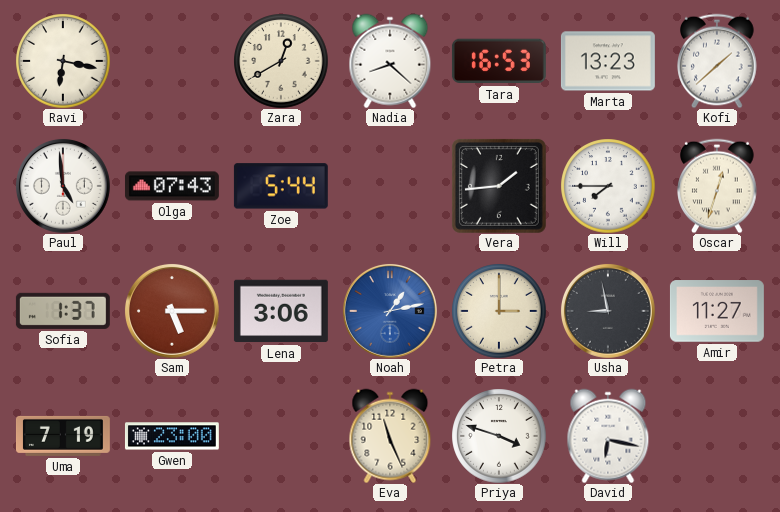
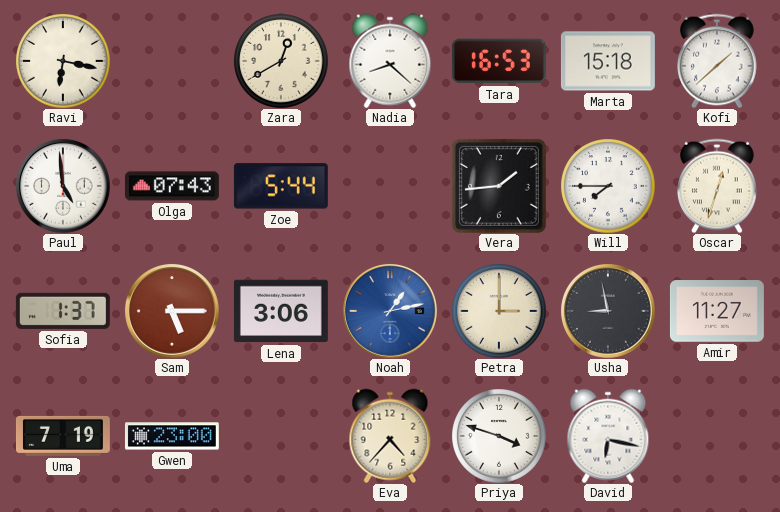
Marta: 13:23 -> 15:18 (608, 61)
Eva: 11:26 -> 4:37 (390, 436)
